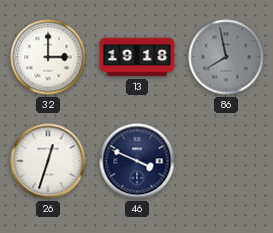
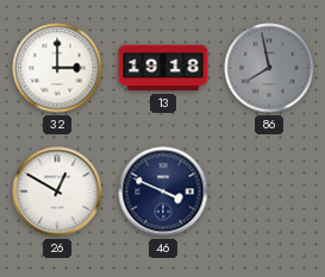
26: 12:33 -> 12:50 (57, 191)
